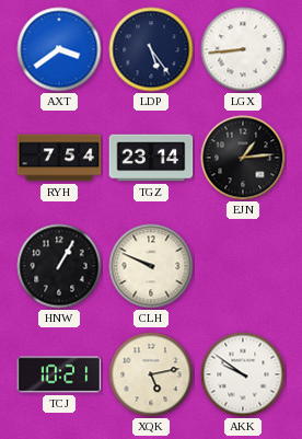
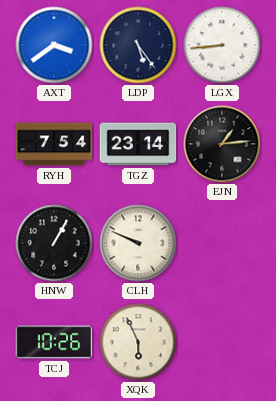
TCJ: 10:21 -> 10:26 (54, 342)
XQK: 5:13 -> 5:56 (138, 342)
AKK: 9:51 -> none (243, 374)
